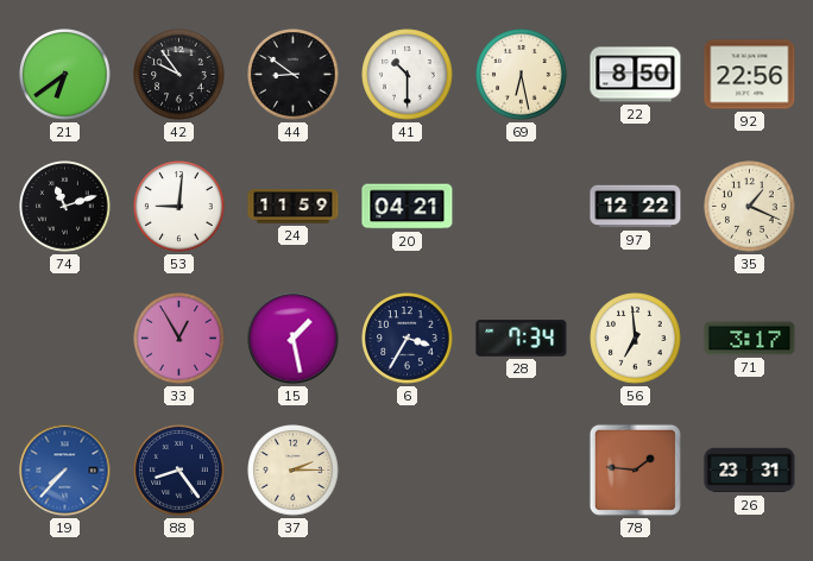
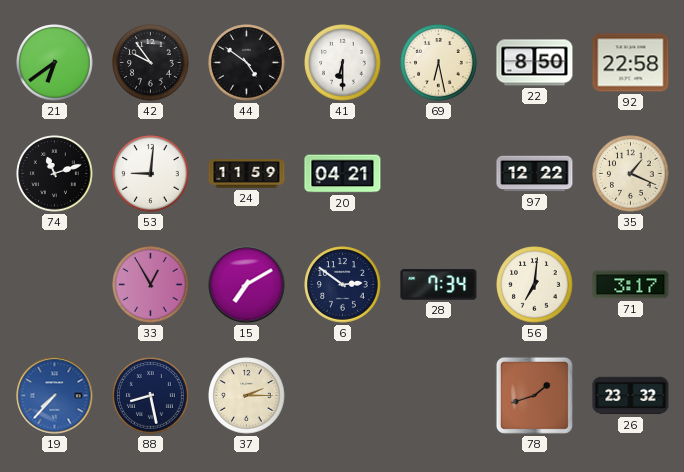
44: 8:51 -> 4:51 (247, 63)
41: 10:30 -> 6:30 (343, 63)
92: 22:56 -> 22:58 (631, 63)
15: 1:28 -> 7:10 (247, 285)
6: 3:35 -> 2:51 (343, 285)
56: 6:59 -> 7:01 (535, 285)
88: 8:24 -> 8:28 (151, 396)
78: 1:46 -> 1:42 (534, 395)
26: 23:31 -> 23:32 (631, 396)
